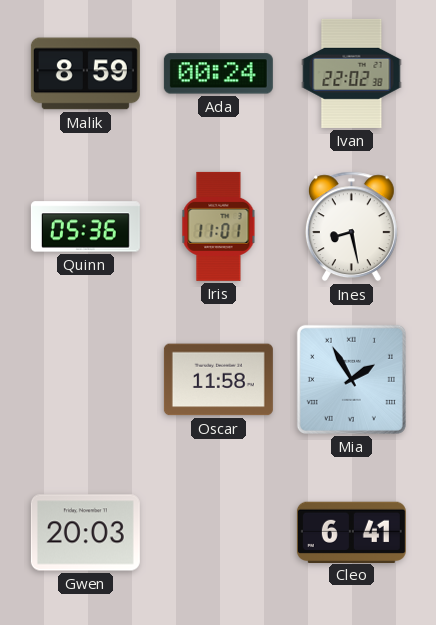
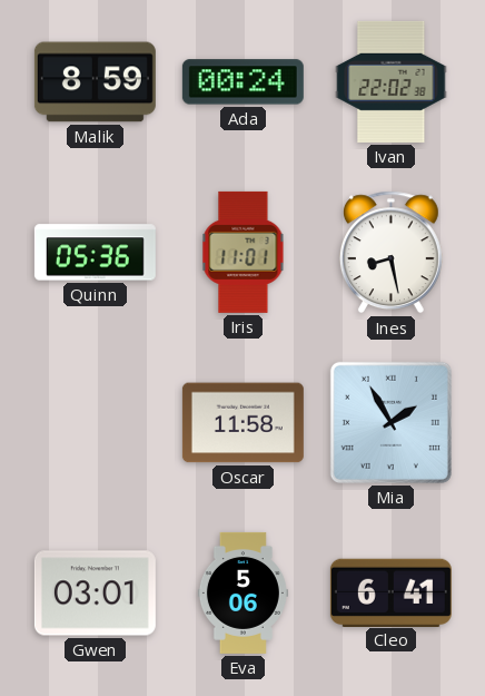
Gwen: 20:03 -> 03:01 (95, 594)
Eva: none -> 5:06 (242, 592)
